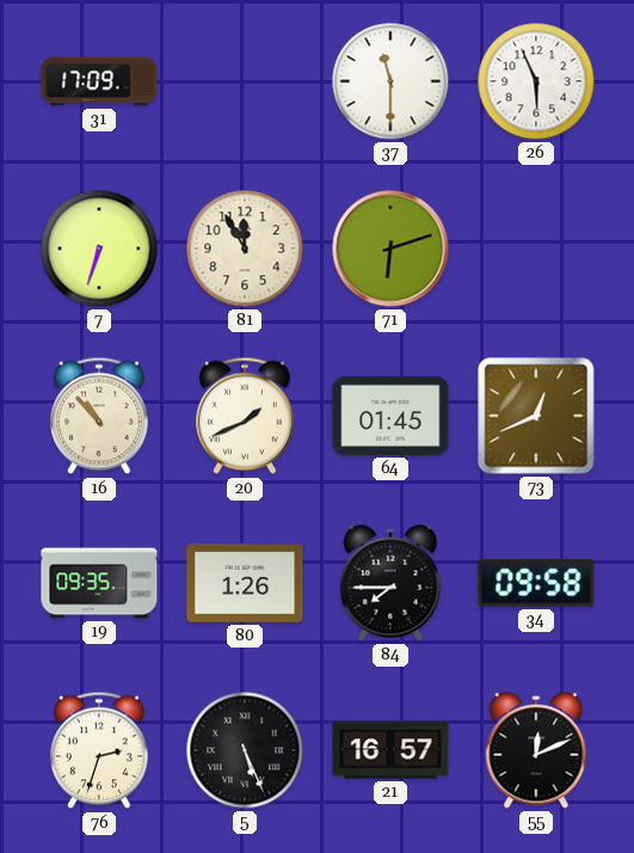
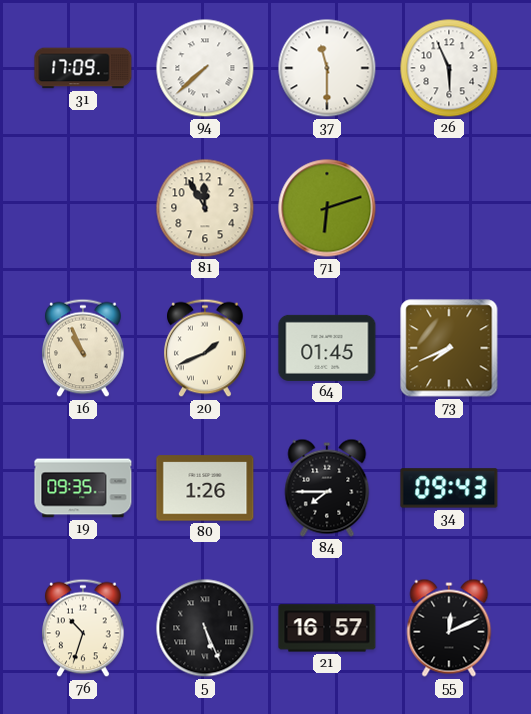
94: none -> 7:38 (205, 68)
7: 6:33 -> none (99, 248)
16: 10:53 -> 10:56 (83, 348)
73: 12:41 -> 7:41 (449, 348)
34: 09:58 -> 09:43 (449, 488)
76: 2:33 -> 10:33 (83, 628)
